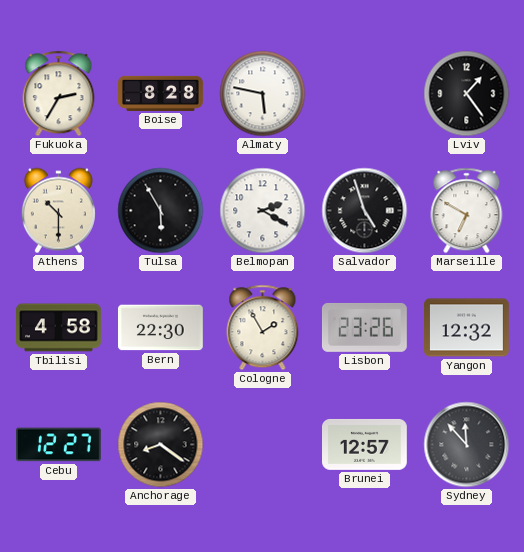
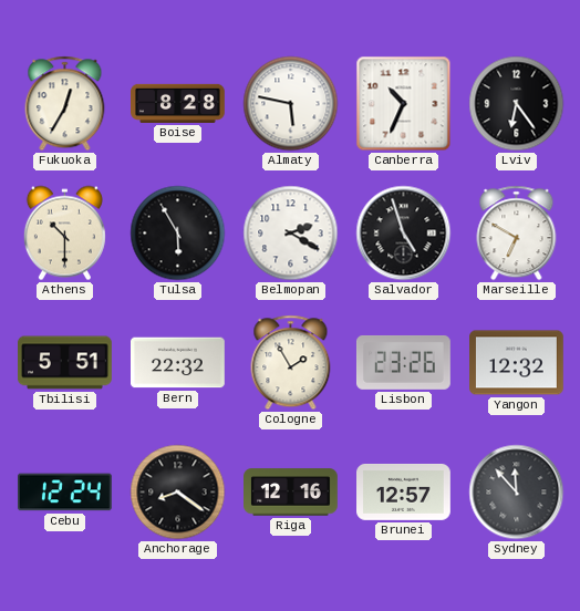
Fukuoka: 2:35 -> 12:35 (65, 104)
Canberra: none -> 10:34 (404, 104)
Lviv: 1:24 -> 6:24 (517, 104)
Tbilisi: 4:58 -> 5:51 (65, 363)
Bern: 22:30 -> 22:32 (178, 363)
Cebu: 12:27 -> 12:24 (65, 493)
Riga: none -> 12:16 (291, 493)
